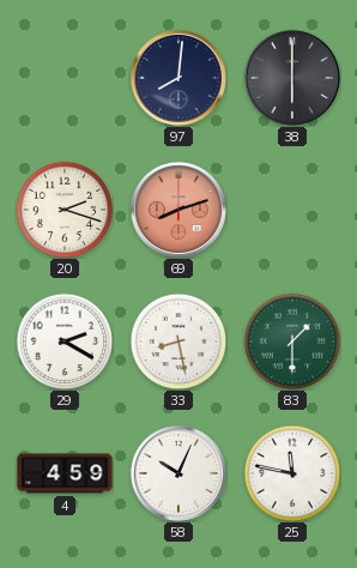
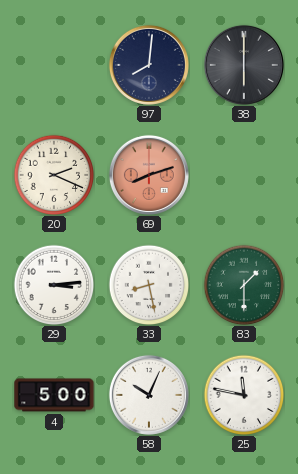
20: 2:18 -> 2:19 (54, 175)
29: 2:20 -> 3:14 (54, 285)
4: 4:59 -> 5:00 (54, 395)
